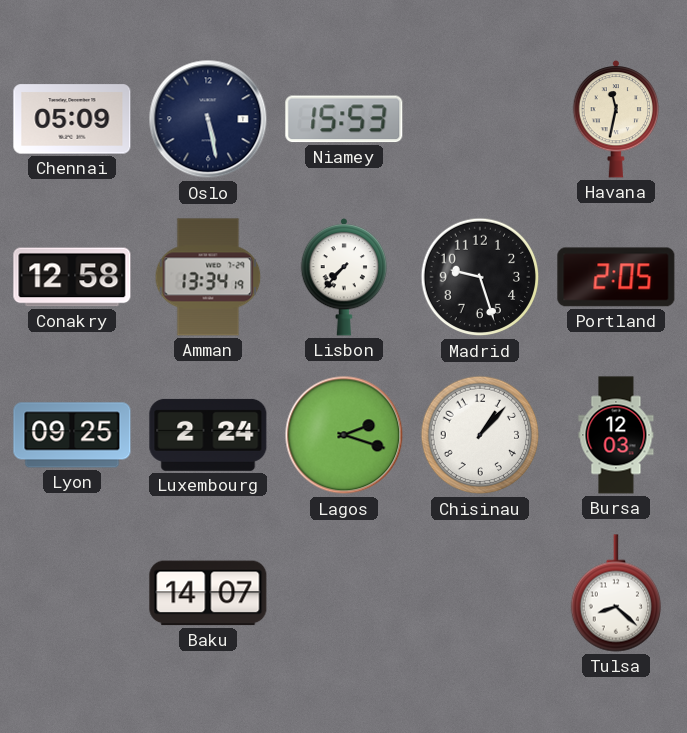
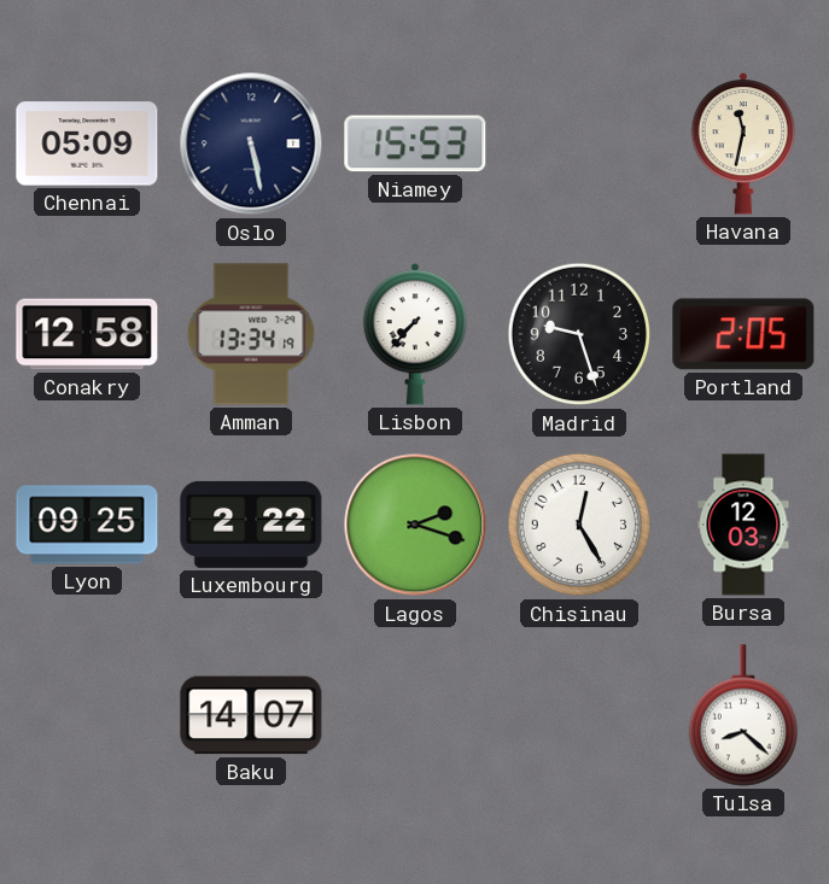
Luxembourg: 2:24 -> 2:22 (251, 525)
Chisinau: 1:07 -> 12:25 (579, 525)
